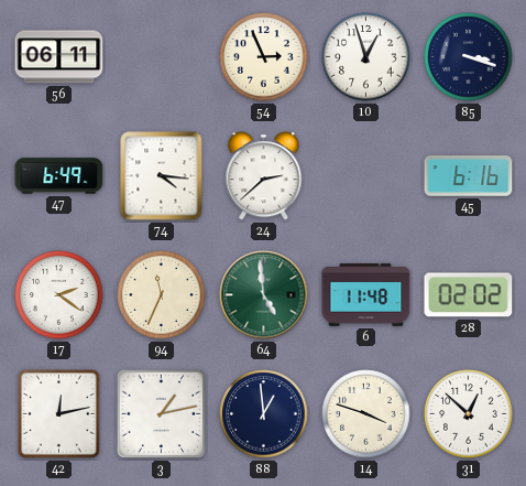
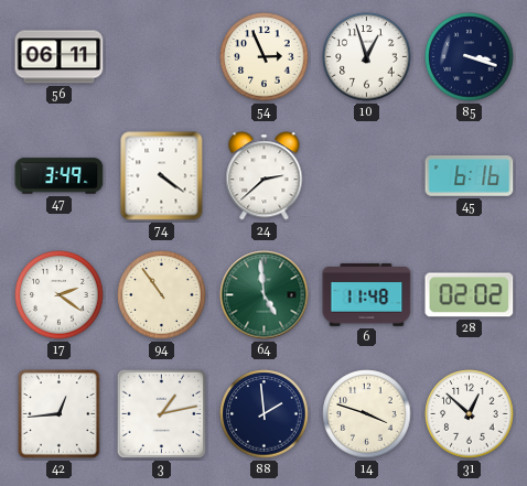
47: 6:49 -> 3:49 (60, 176)
74: 4:16 -> 4:21 (162, 176)
94: 11:34 -> 10:54 (162, 295)
42: 12:13 -> 12:44 (60, 414)
88: 12:59 -> 1:59 (265, 414)
